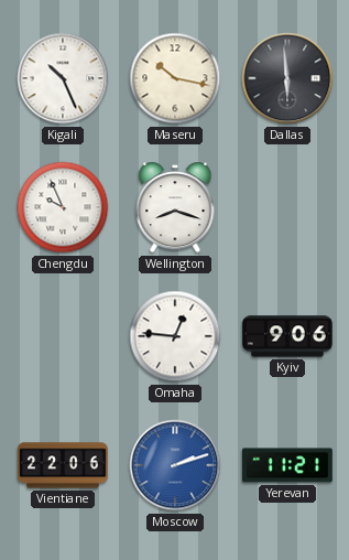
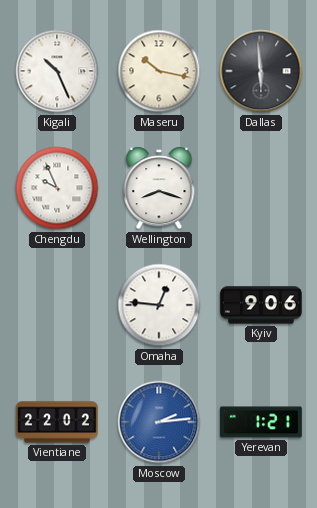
Vientiane: 22:06 -> 22:02 (58, 422)
Moscow: 2:12 -> 2:14 (159, 422)
Yerevan: 11:21 -> 1:21 (261, 422)
